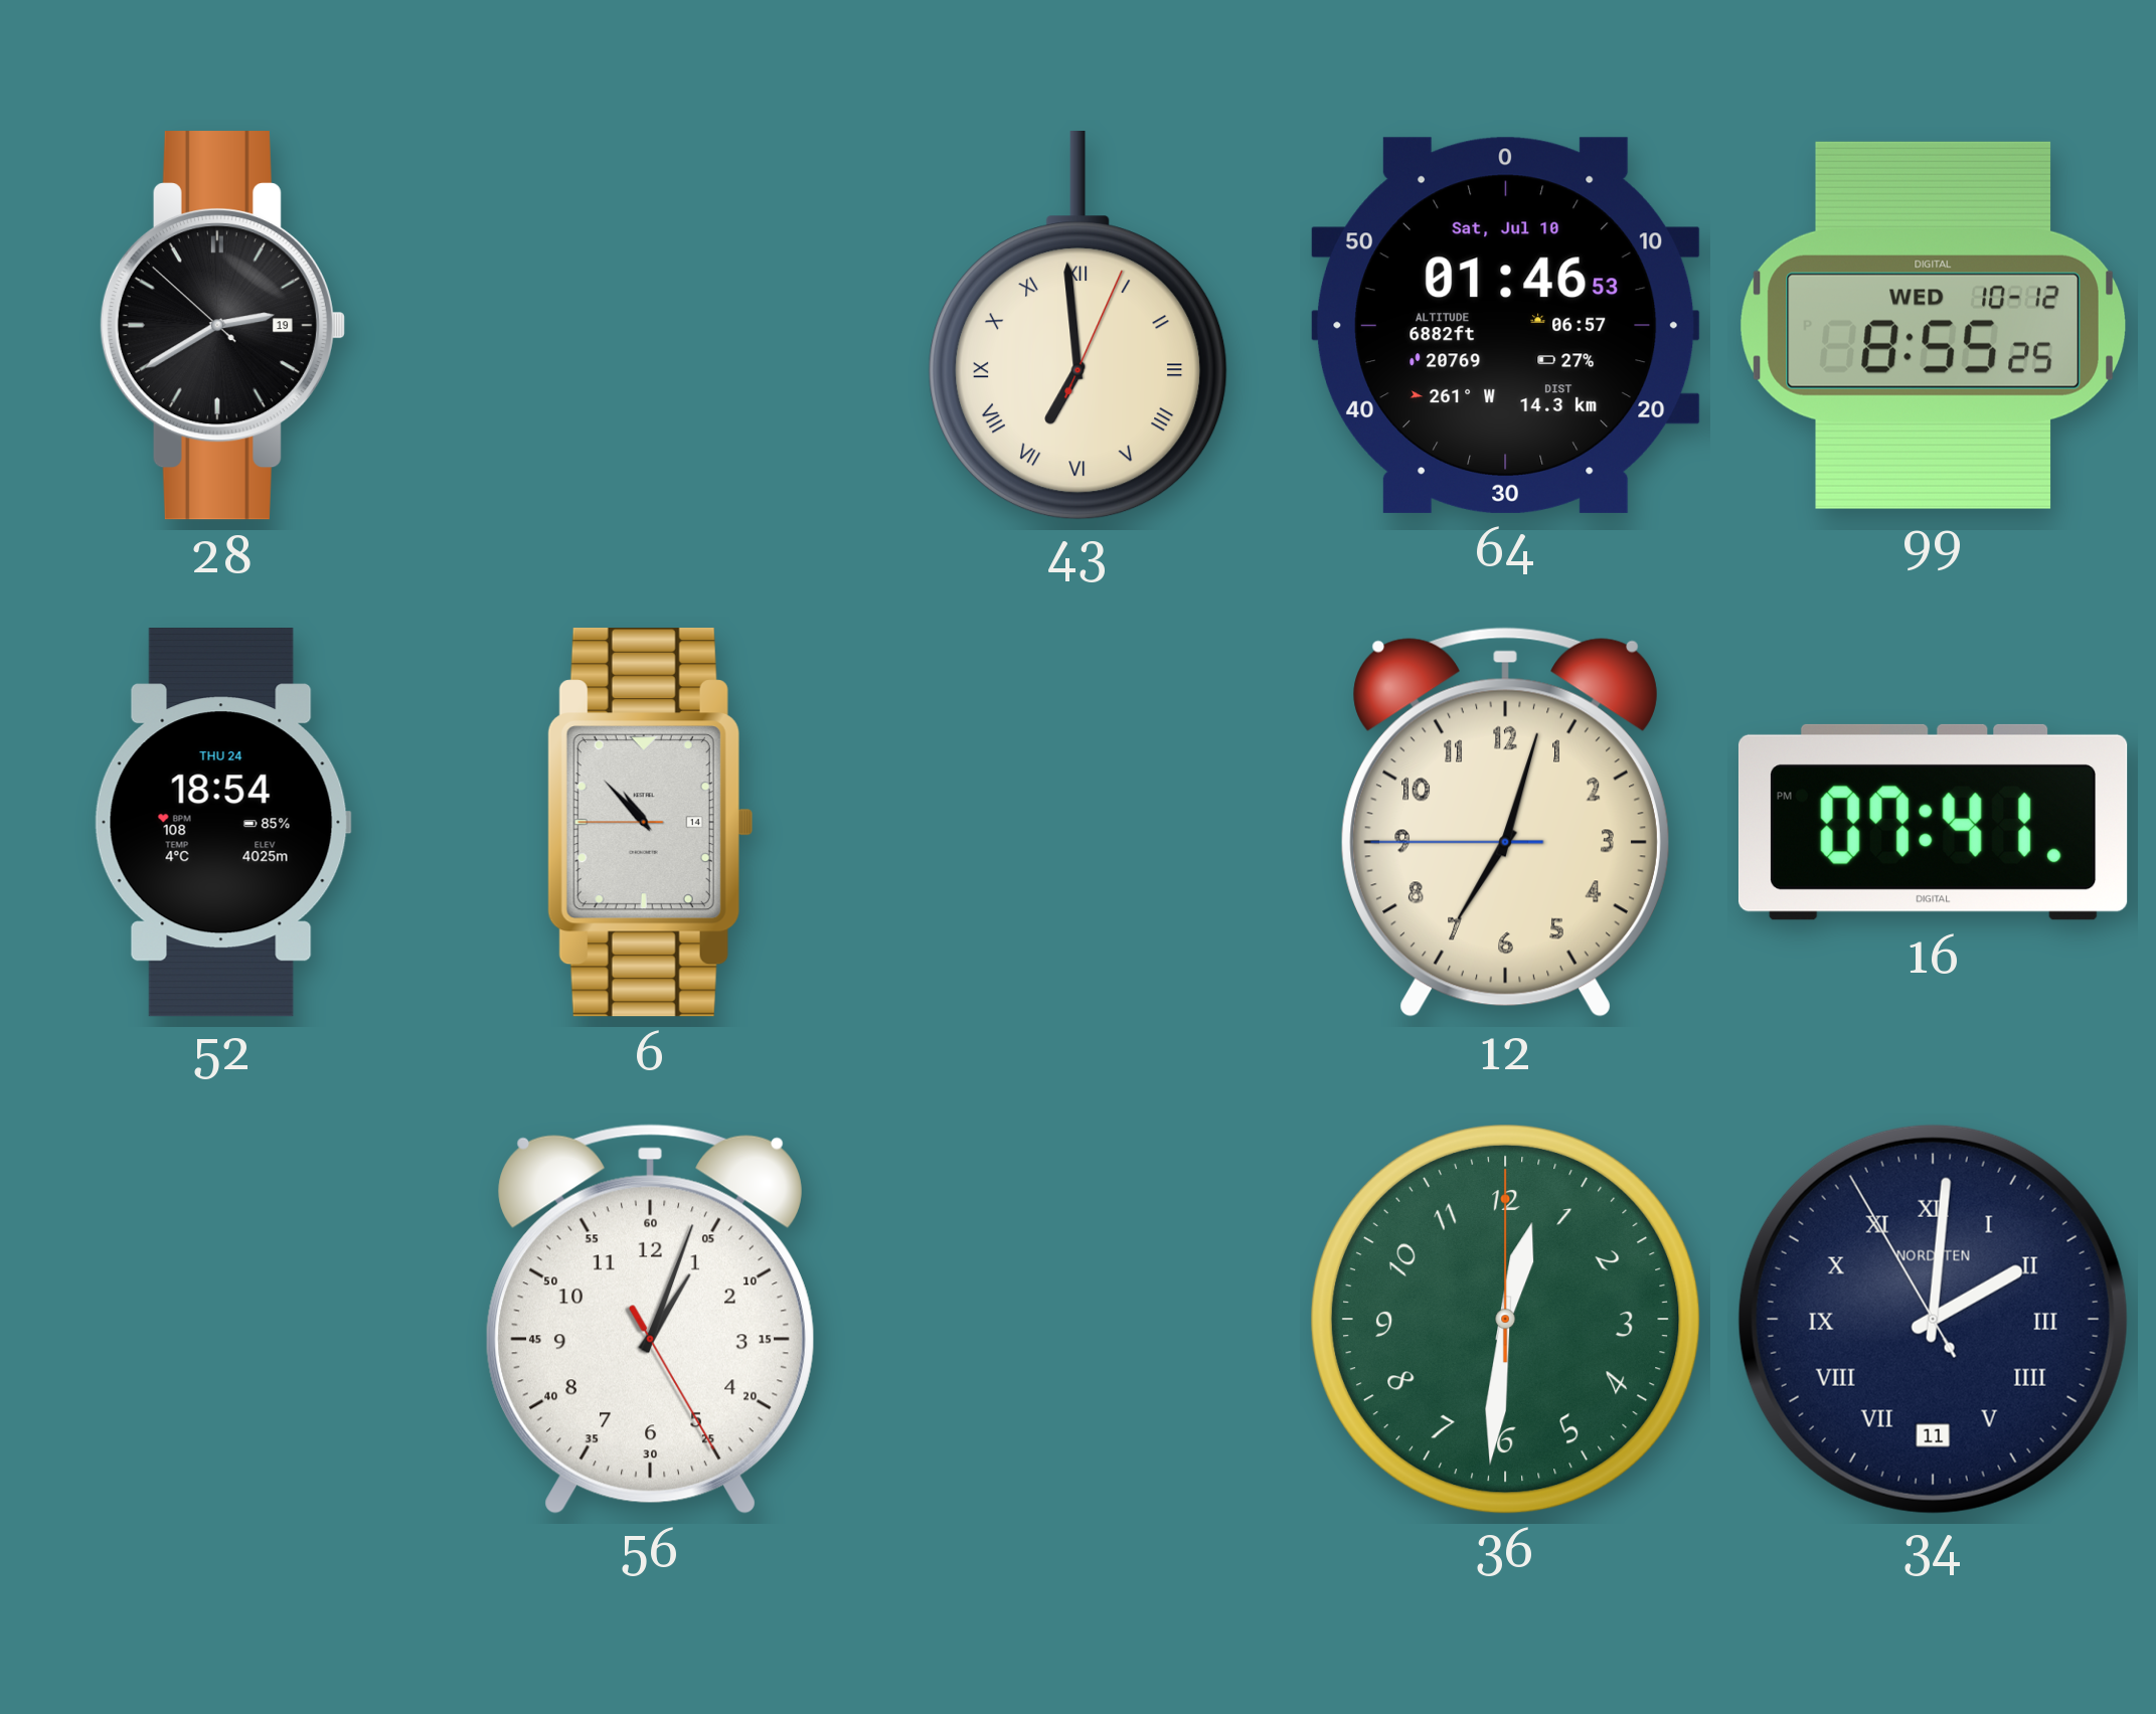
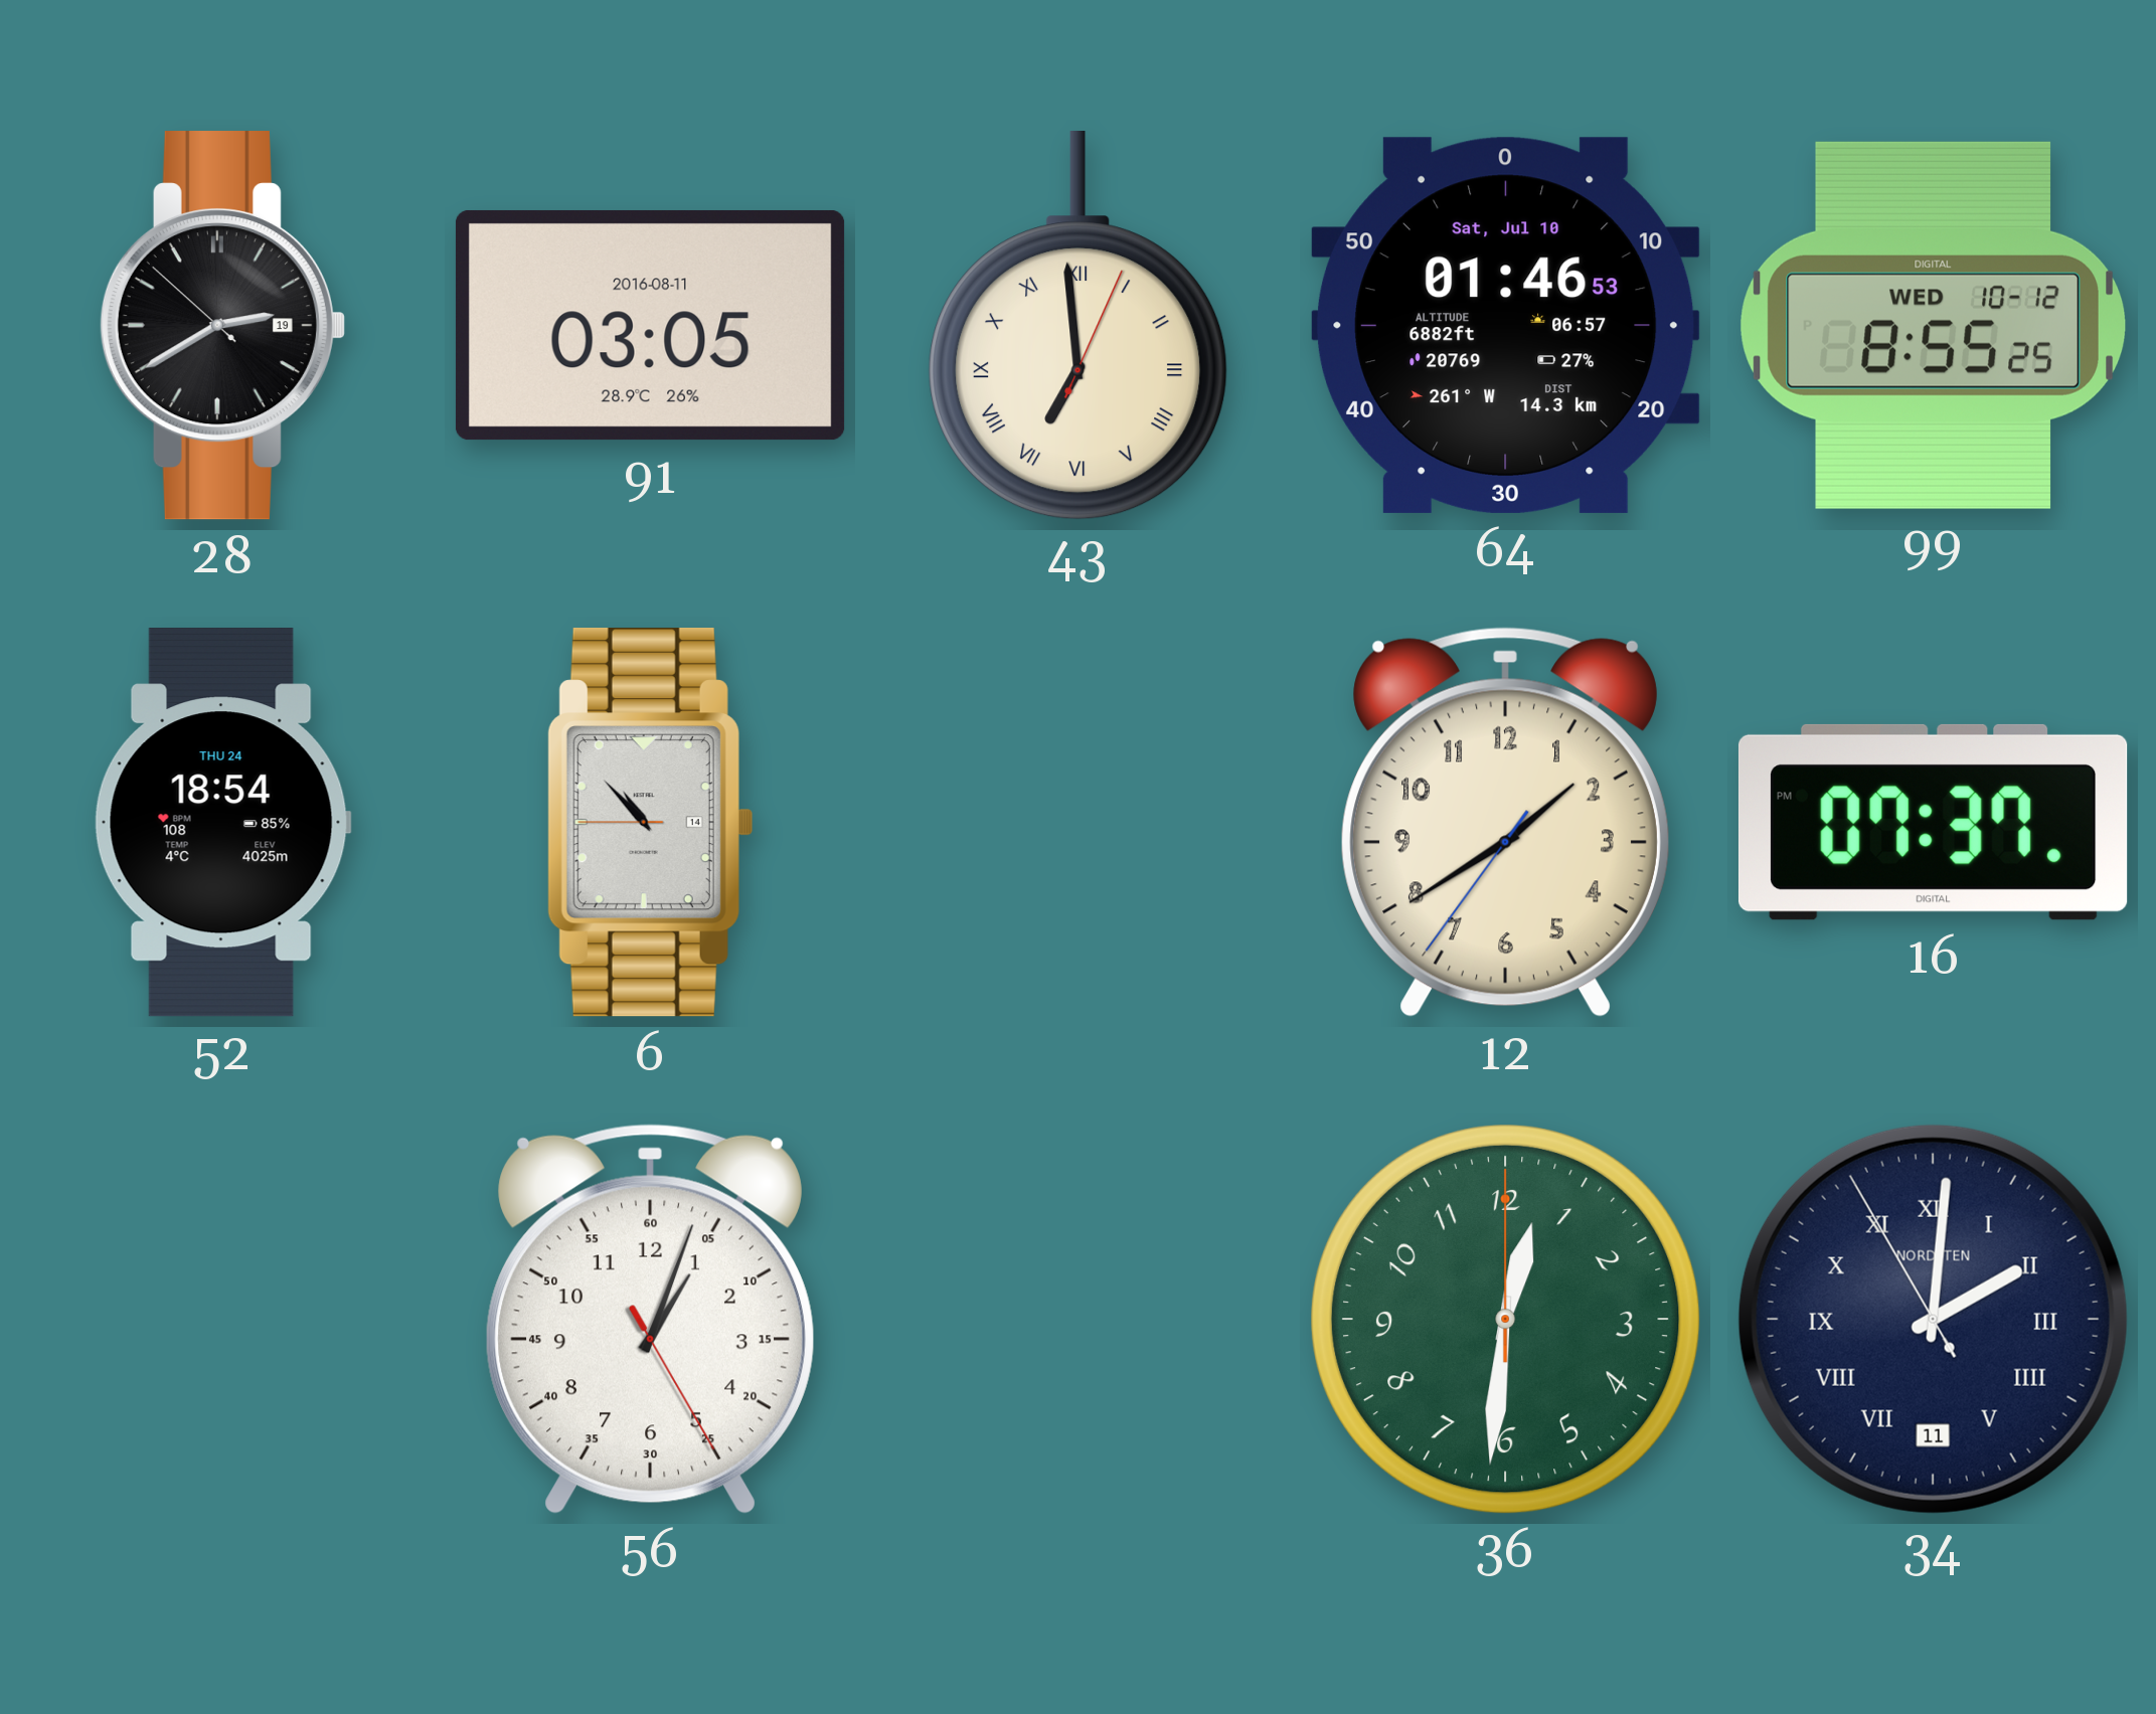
91: none -> 03:05 (650, 325)
12: 7:02 -> 1:39 (1505, 822)
16: 07:41 -> 07:37 (1933, 822)
